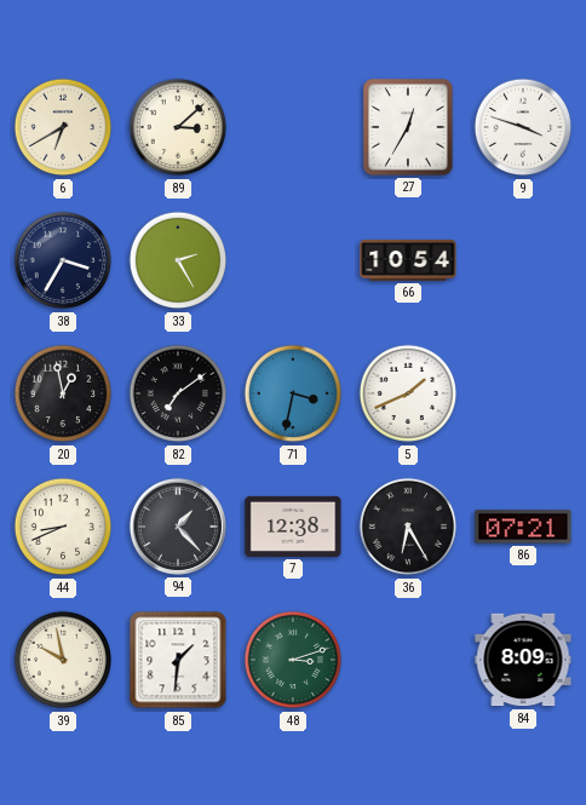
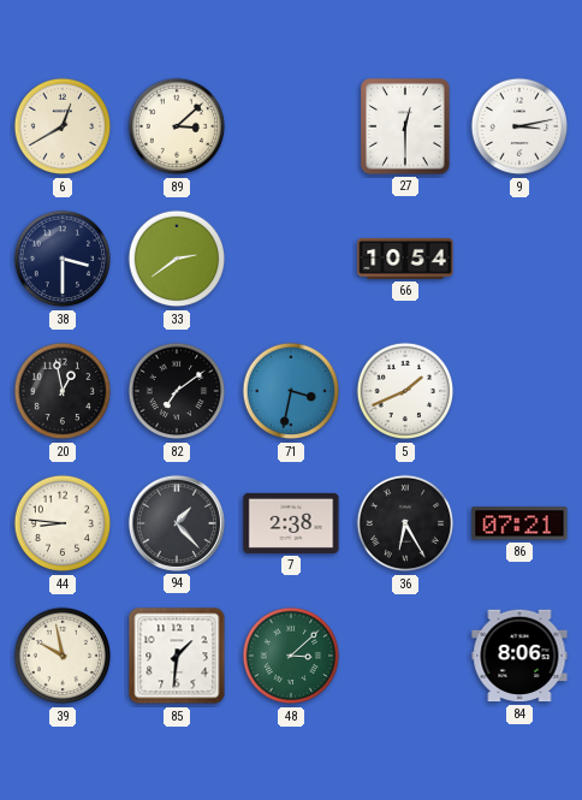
6: 6:40 -> 12:40 (63, 126)
27: 12:35 -> 12:30 (405, 126)
9: 3:48 -> 3:13 (519, 126)
38: 3:35 -> 3:30 (63, 259)
33: 2:25 -> 2:39 (177, 259)
44: 8:41 -> 8:46 (63, 523)
7: 12:38 -> 2:38 (291, 523)
48: 3:12 -> 3:08 (291, 656)
84: 8:09 -> 8:06 (519, 656)
